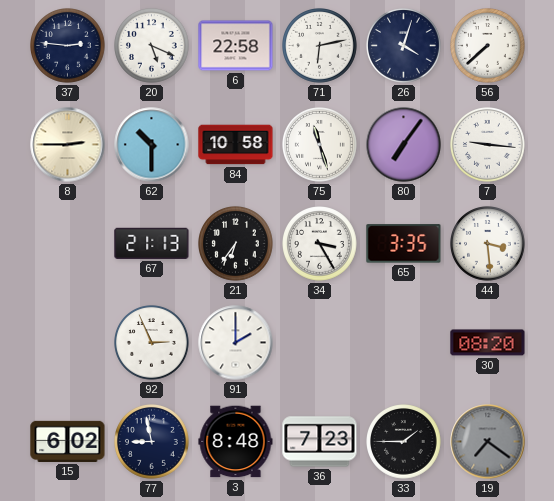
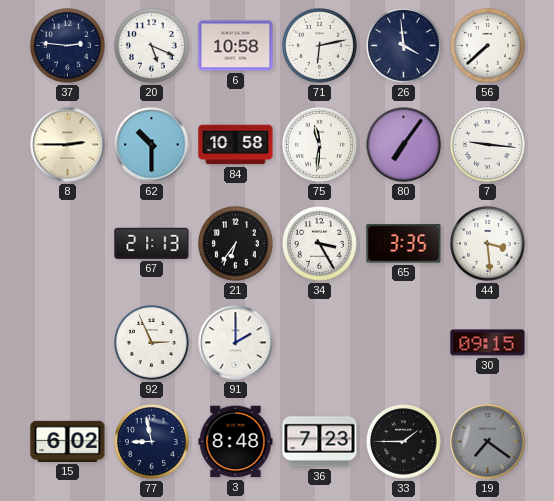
6: 22:58 -> 10:58 (236, 46)
26: 4:03 -> 3:59 (404, 46)
75: 11:27 -> 11:31 (320, 145)
30: 08:20 -> 09:15 (488, 343)
